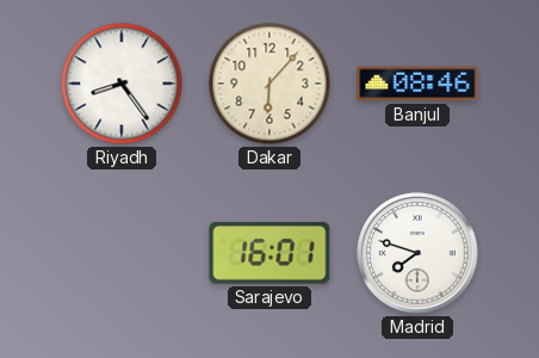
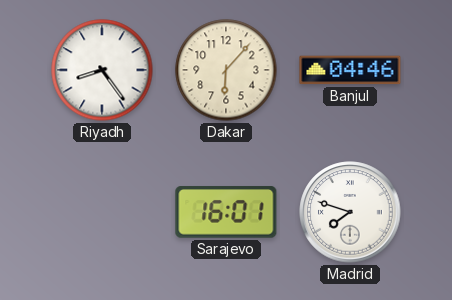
Banjul: 08:46 -> 04:46 (350, 70)
